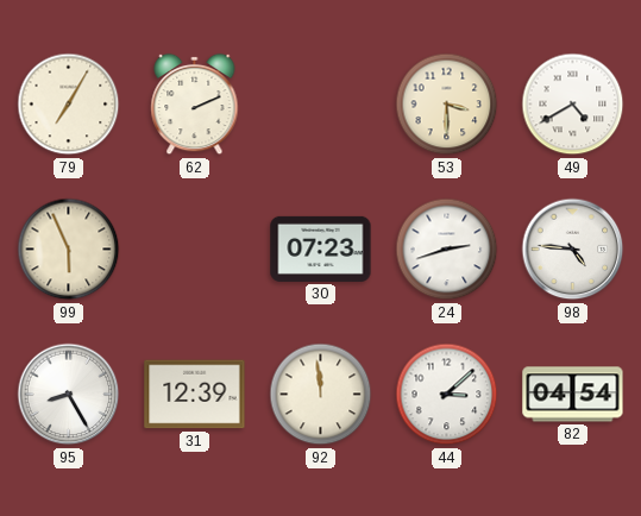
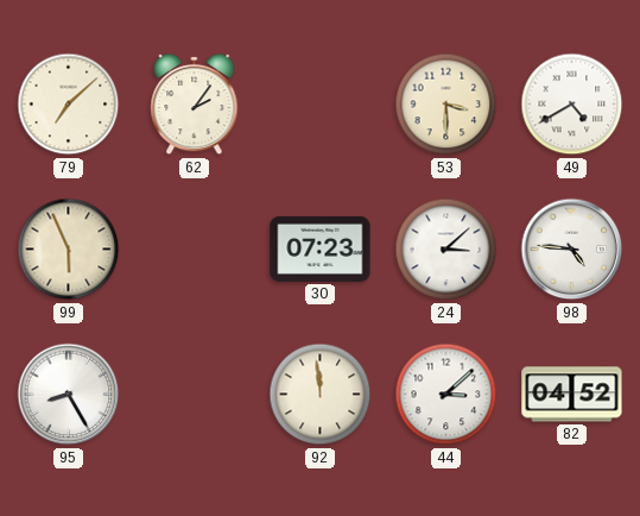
79: 7:05 -> 7:08 (69, 105)
62: 2:11 -> 2:06 (195, 105)
24: 2:42 -> 3:08 (446, 250)
31: 12:39 -> none (195, 395)
82: 04:54 -> 04:52 (572, 395)
